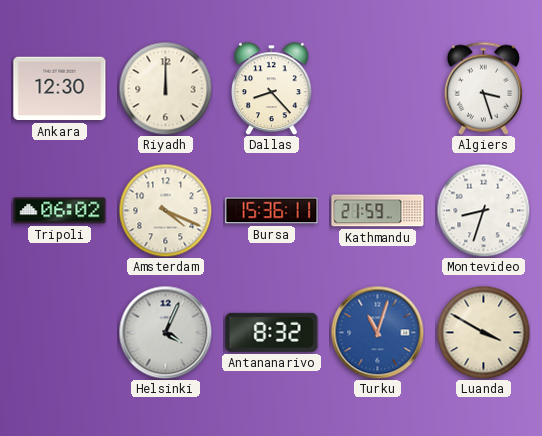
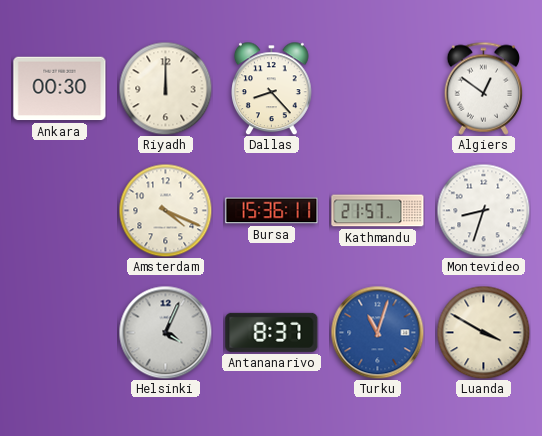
Ankara: 12:30 -> 00:30 (60, 89)
Algiers: 3:27 -> 12:51 (483, 88)
Tripoli: 06:02 -> none (60, 211)
Kathmandu: 21:59 -> 21:57 (378, 211)
Antananarivo: 8:32 -> 8:37 (272, 332)
